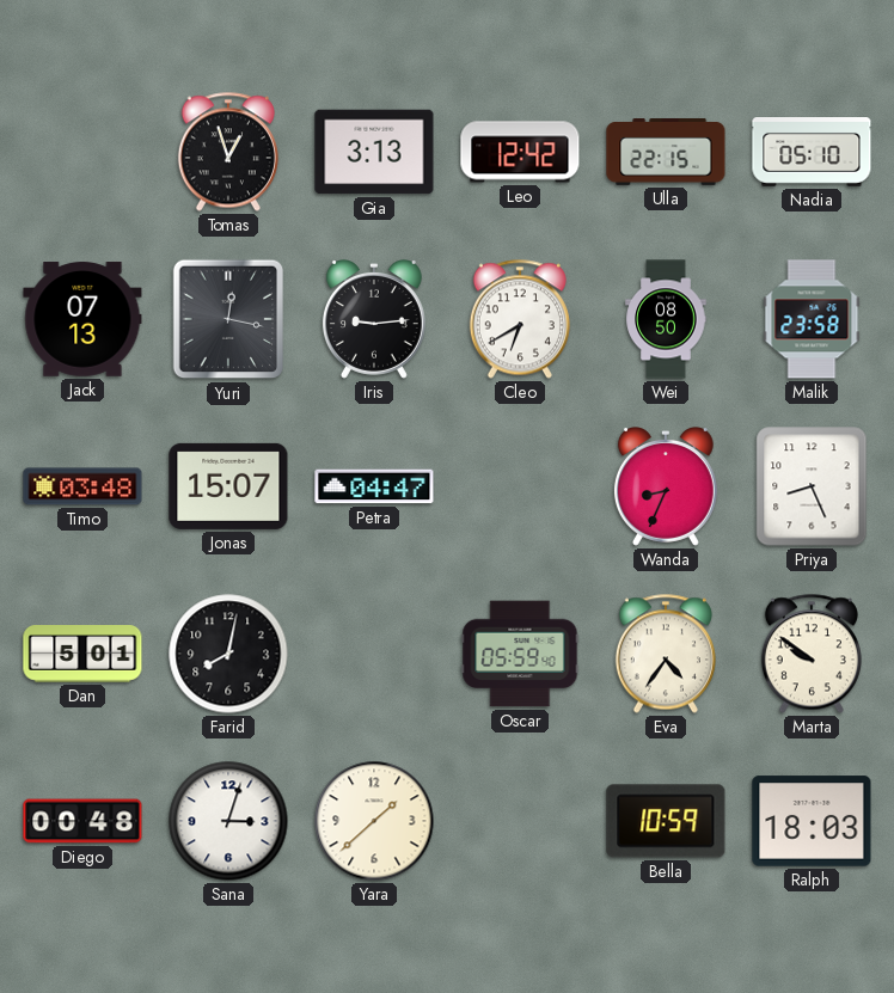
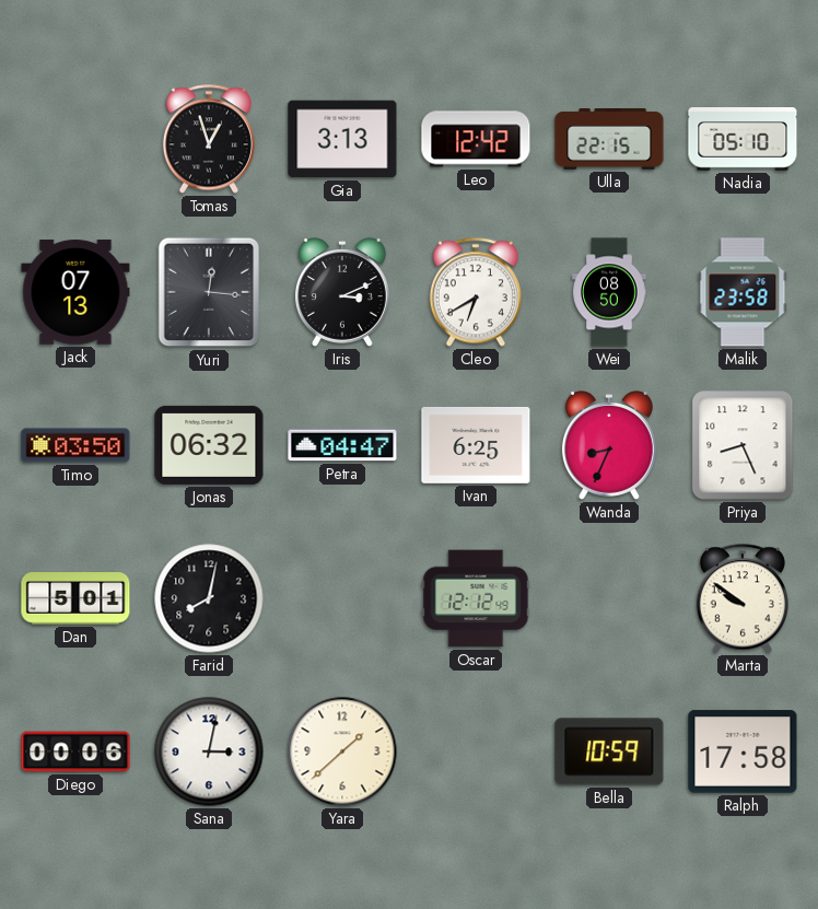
Yuri: 12:17 -> 12:16 (209, 292)
Iris: 9:14 -> 3:11 (342, 292)
Timo: 03:48 -> 03:50 (75, 445)
Jonas: 15:07 -> 06:32 (209, 445)
Ivan: none -> 6:25 (476, 445)
Oscar: 05:59 -> 12:12 (476, 598)
Eva: 4:36 -> none (666, 654)
Diego: 00:48 -> 00:06 (75, 751)
Sana: 3:03 -> 3:02 (209, 751)
Ralph: 18:03 -> 17:58 (743, 751)
